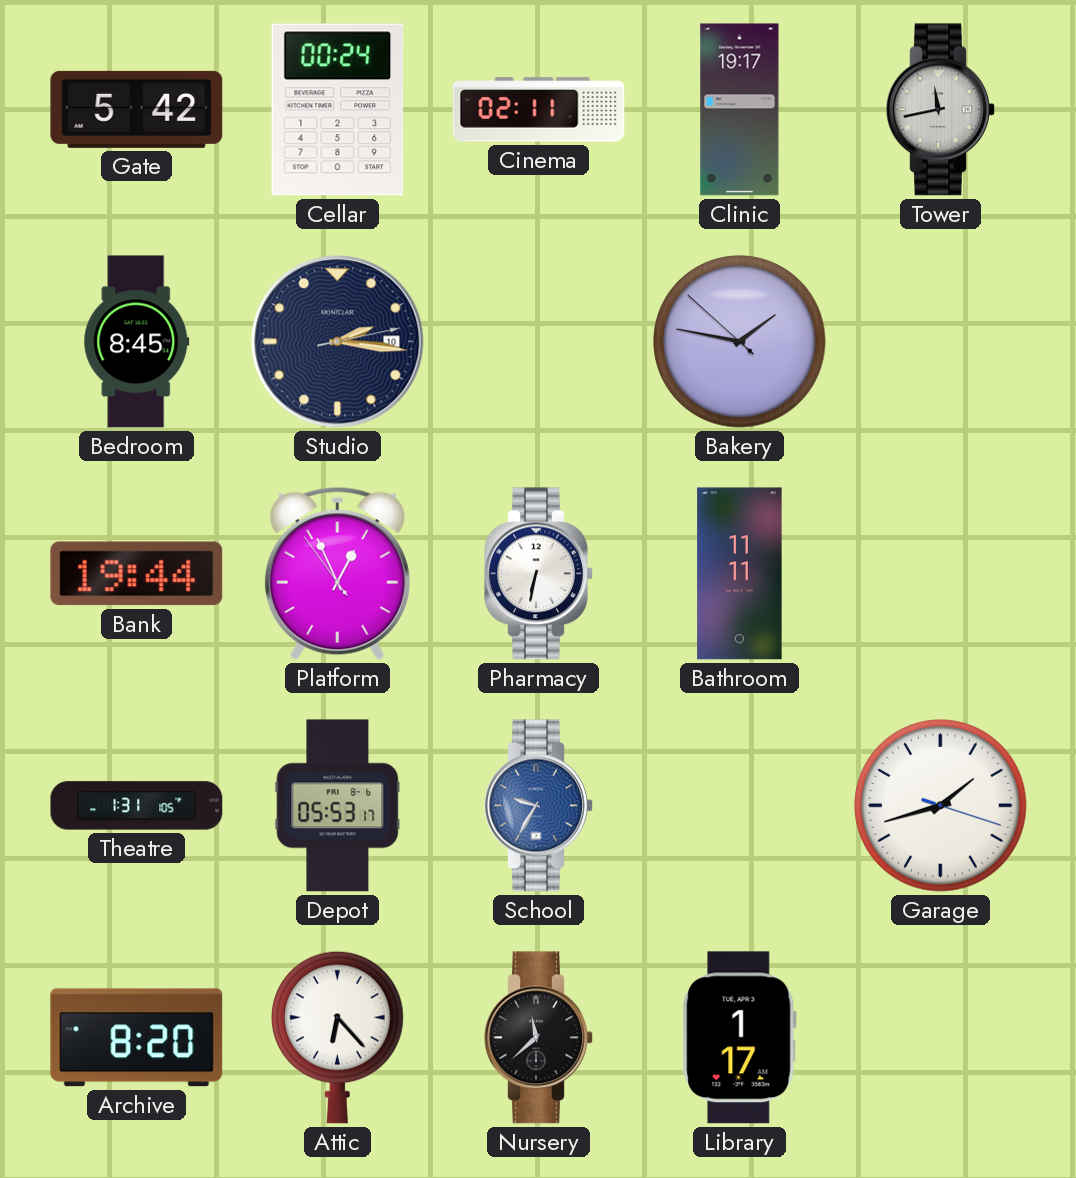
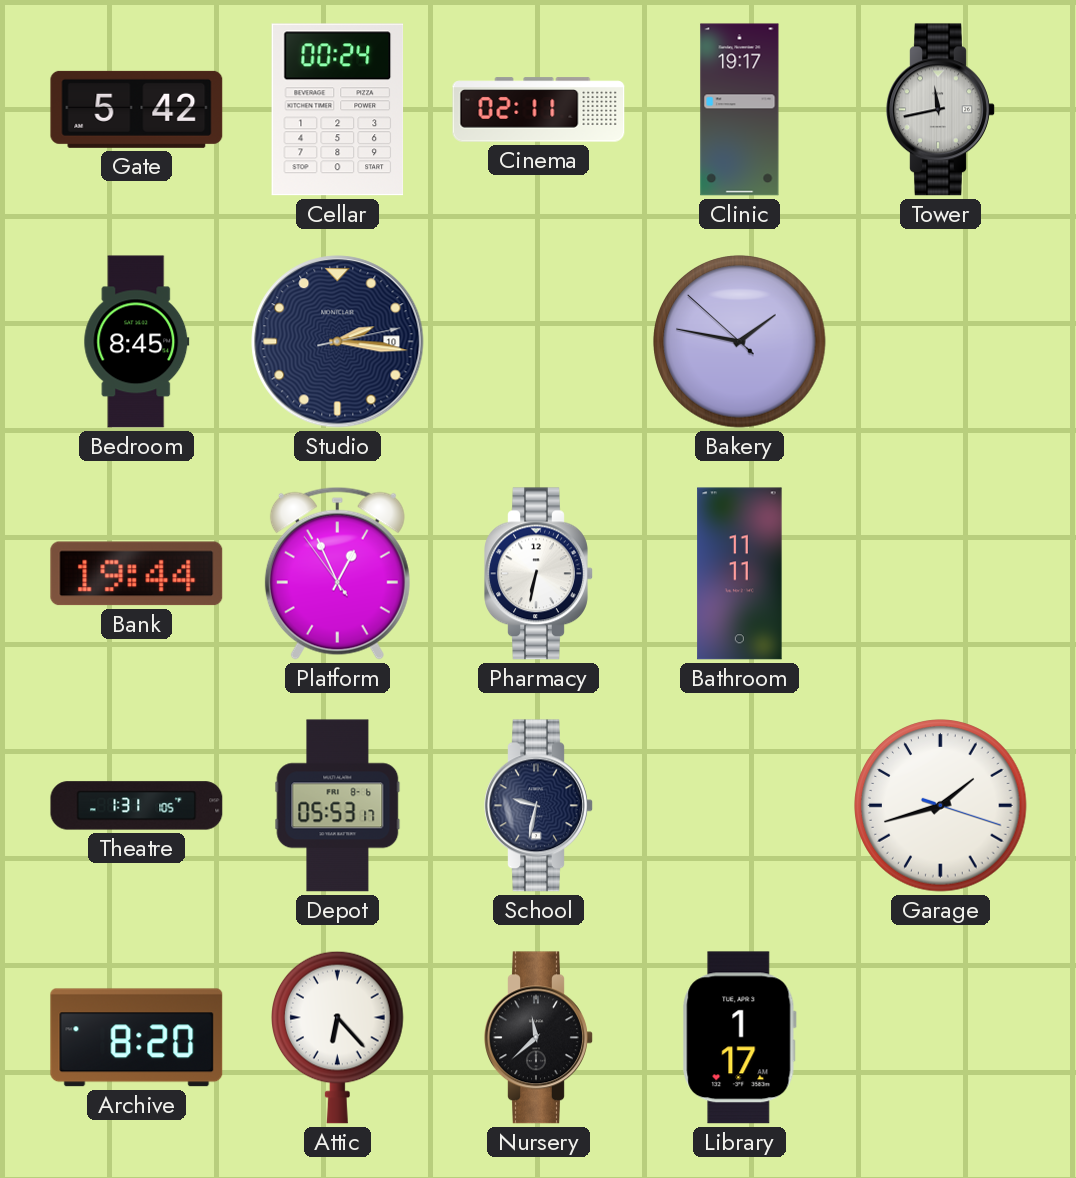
School: 9:35 -> 9:32 (539, 806)
School dial: blue -> navy (539, 806)
